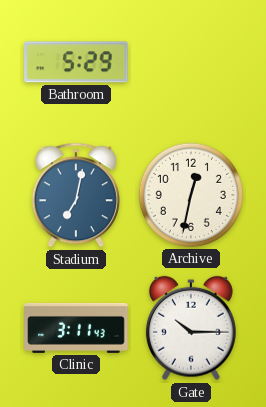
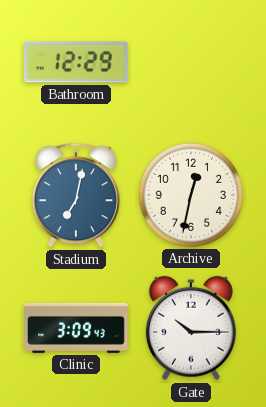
Bathroom: 5:29 -> 12:29 (77, 62)
Clinic: 3:11 -> 3:09 (76, 328)
